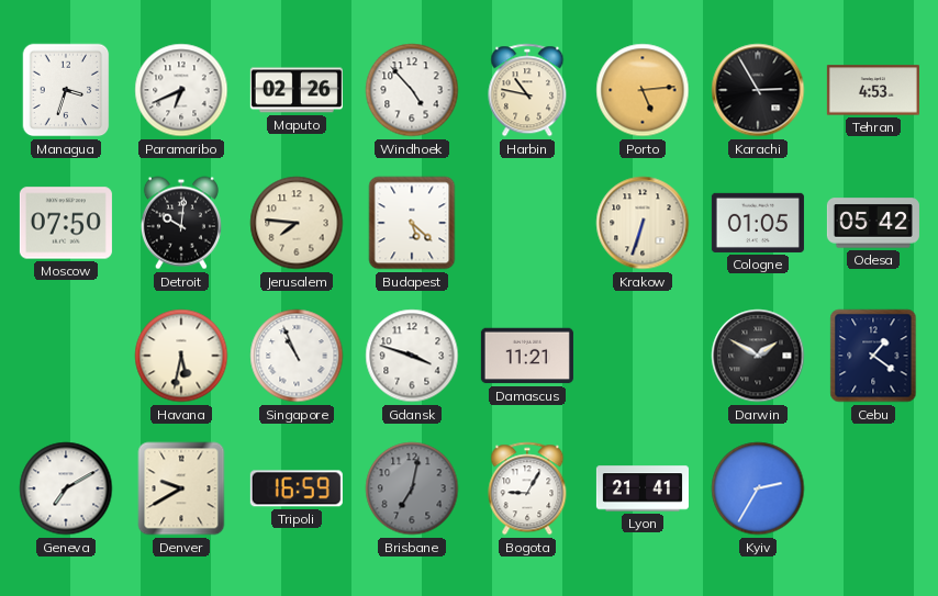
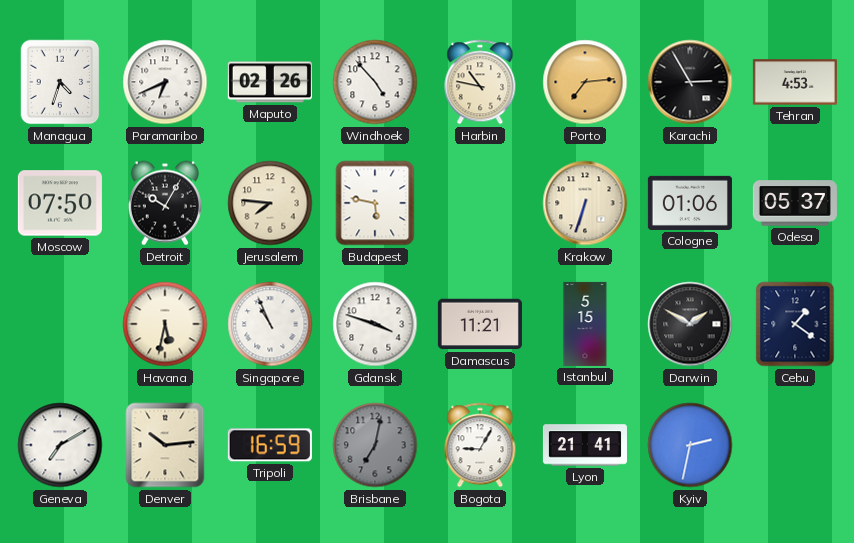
Managua: 3:33 -> 4:33 (60, 82)
Porto: 5:14 -> 7:14 (585, 82)
Detroit: 10:01 -> 10:05 (165, 203)
Budapest: 5:22 -> 5:47 (375, 203)
Cologne: 01:05 -> 01:06 (690, 203)
Odesa: 05:42 -> 05:37 (795, 203)
Istanbul: none -> 5:15 (585, 324)
Denver: 9:40 -> 10:14 (165, 445)
Kyiv: 2:35 -> 2:32 (690, 445)
